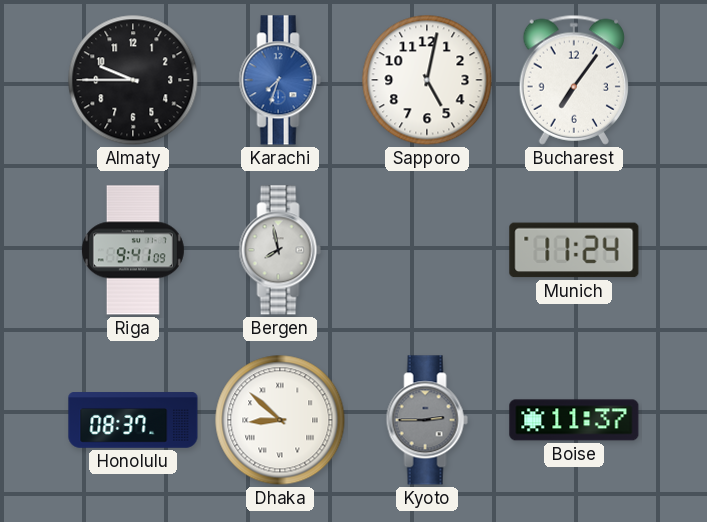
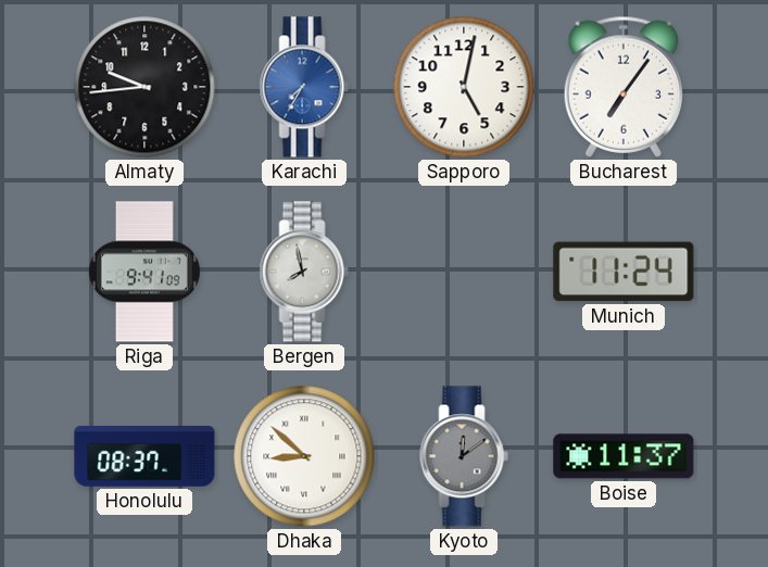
Almaty: 9:45 -> 9:44 (144, 87)
Karachi: 7:33 -> 7:35 (304, 87)
Kyoto: 2:45 -> 12:09 (464, 456)
